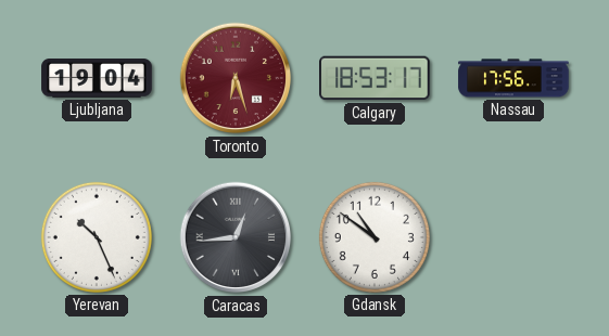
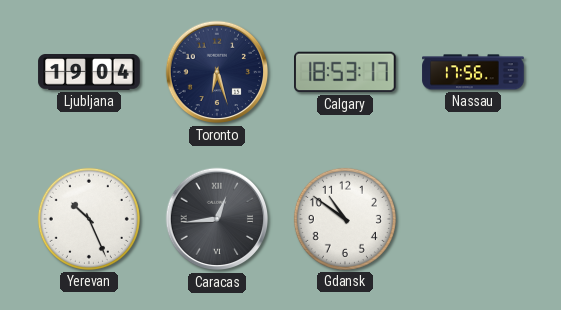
Toronto dial: burgundy -> navy (217, 72)
